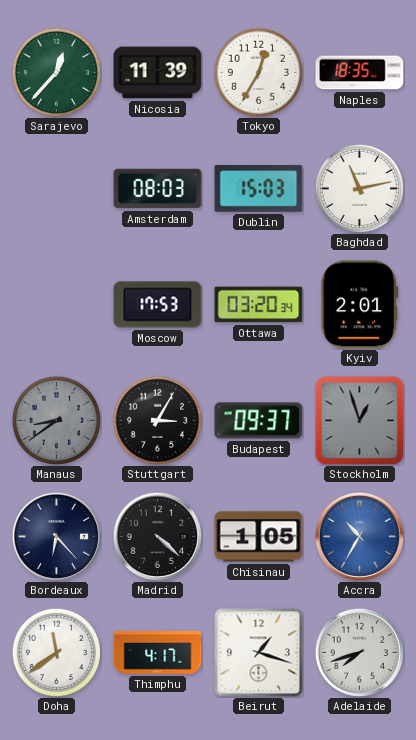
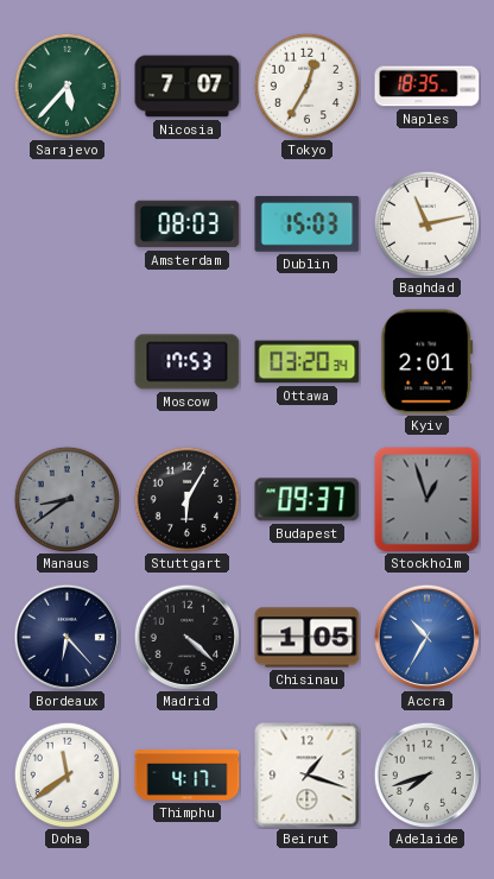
Sarajevo: 12:37 -> 5:37 (66, 86)
Nicosia: 11:39 -> 7:07 (188, 87)
Stuttgart: 3:05 -> 6:05 (186, 499)
